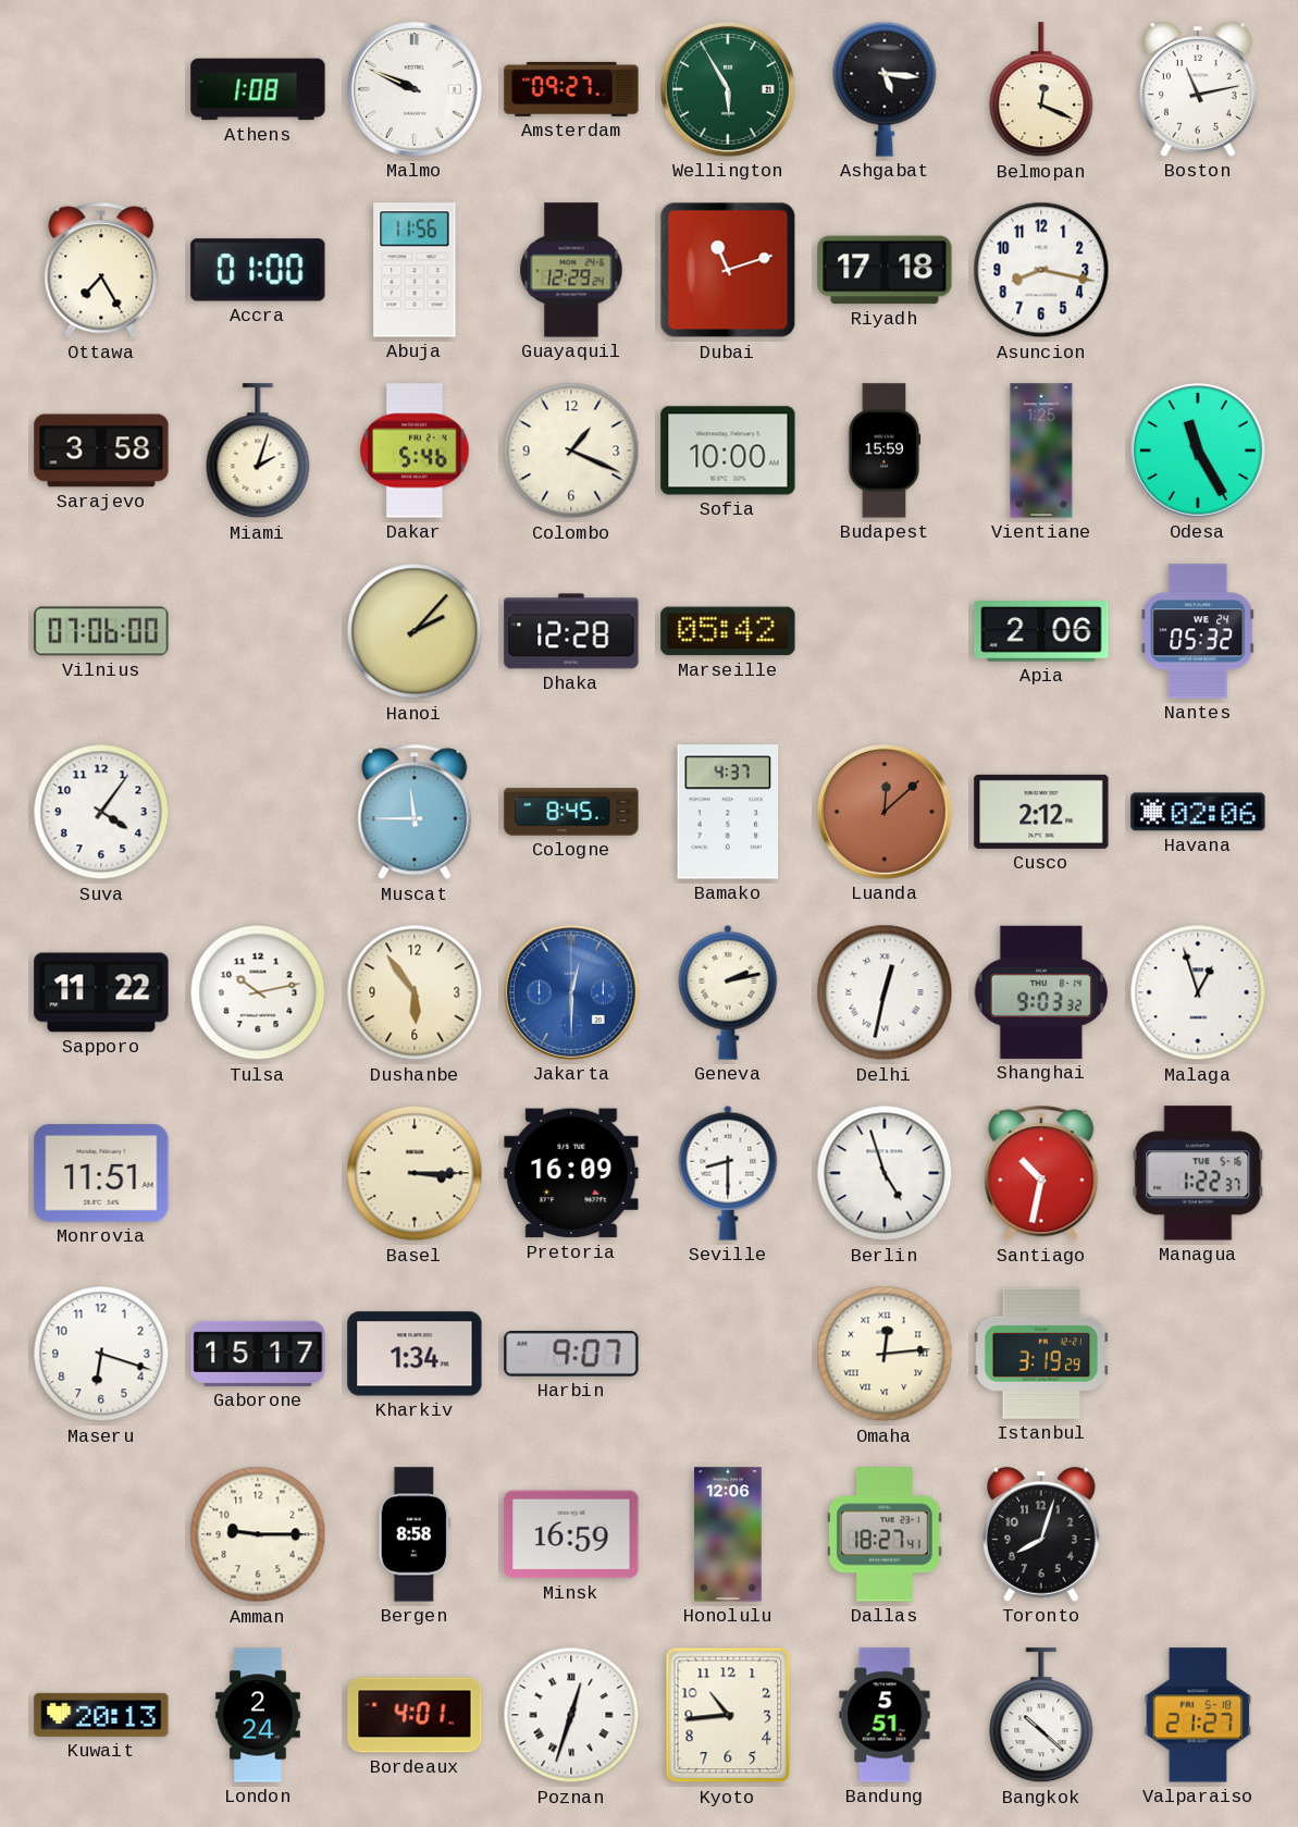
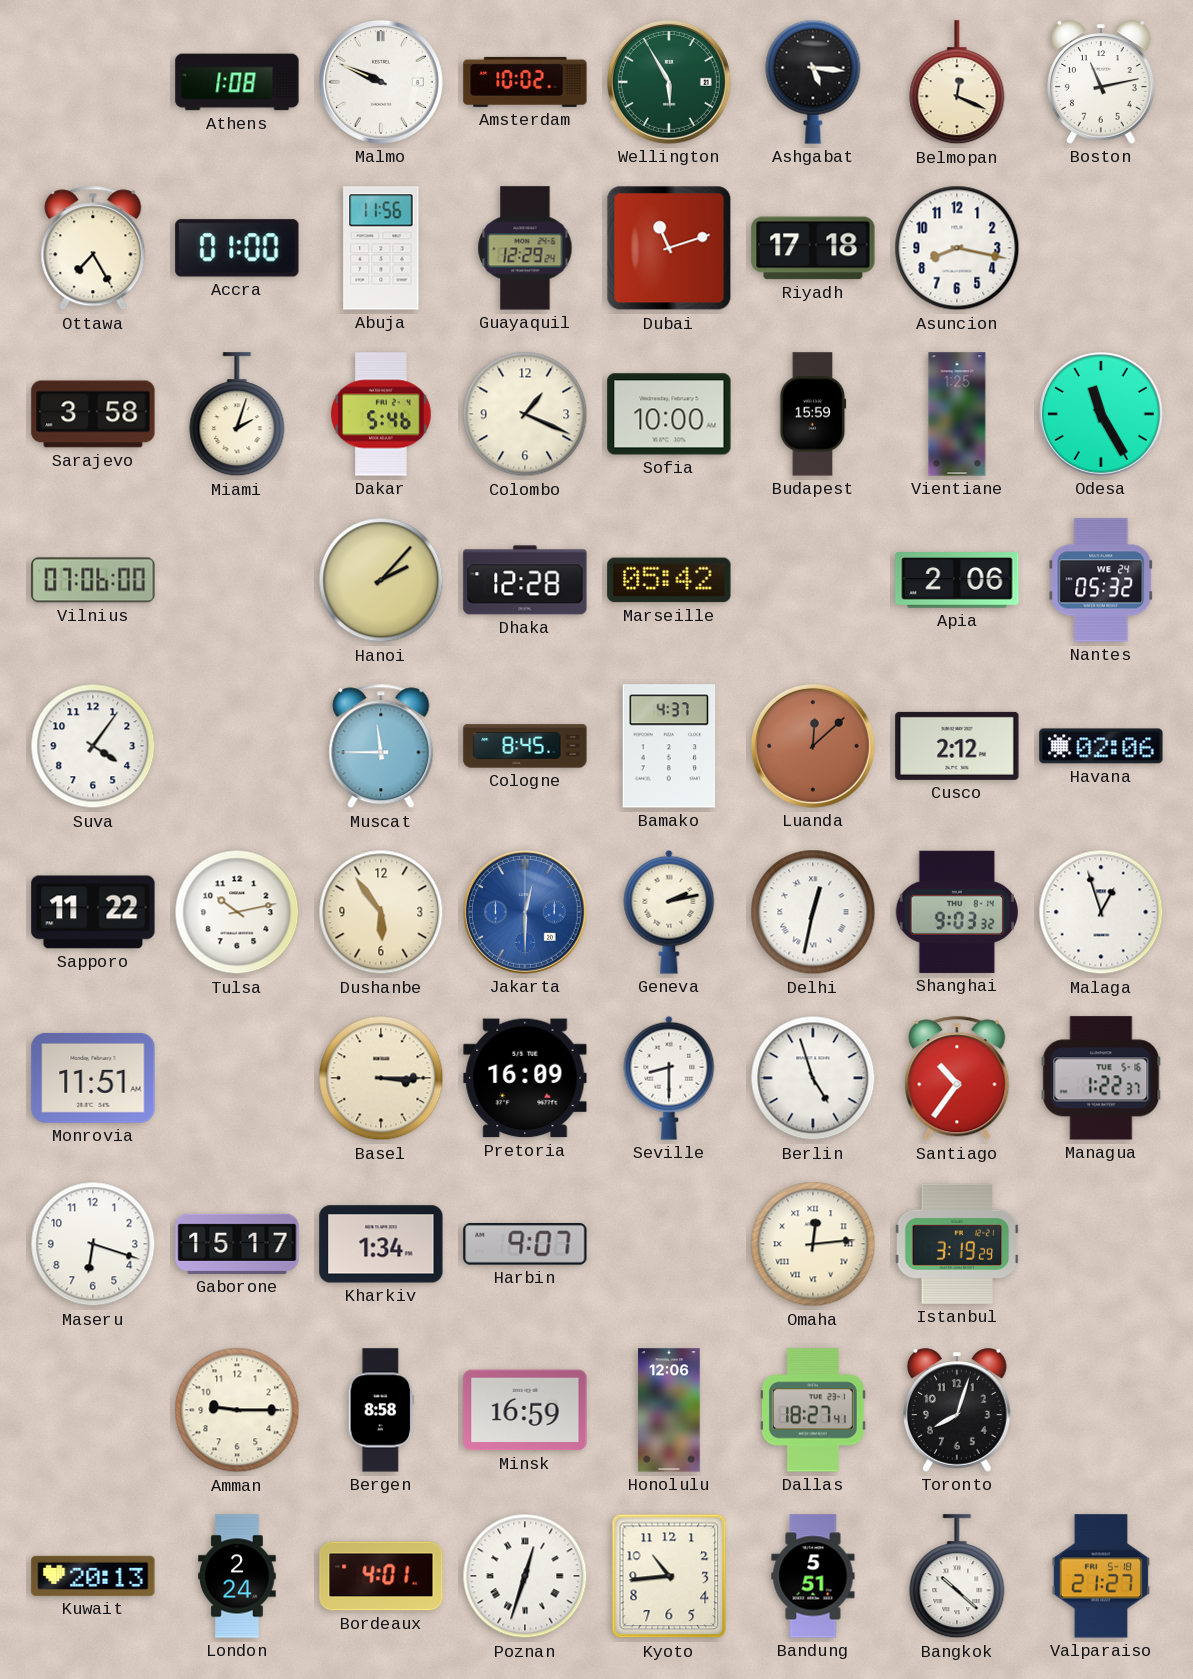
Amsterdam: 09:27 -> 10:02 (525, 82)
Santiago: 10:32 -> 10:36 (957, 1078)
